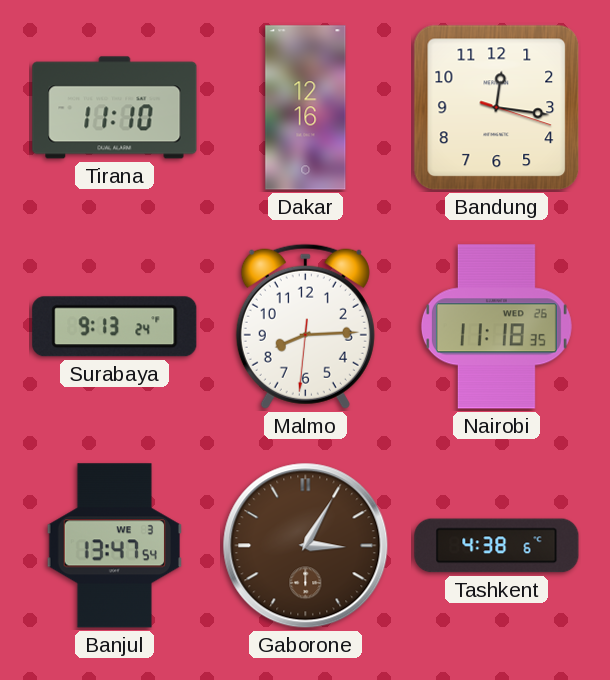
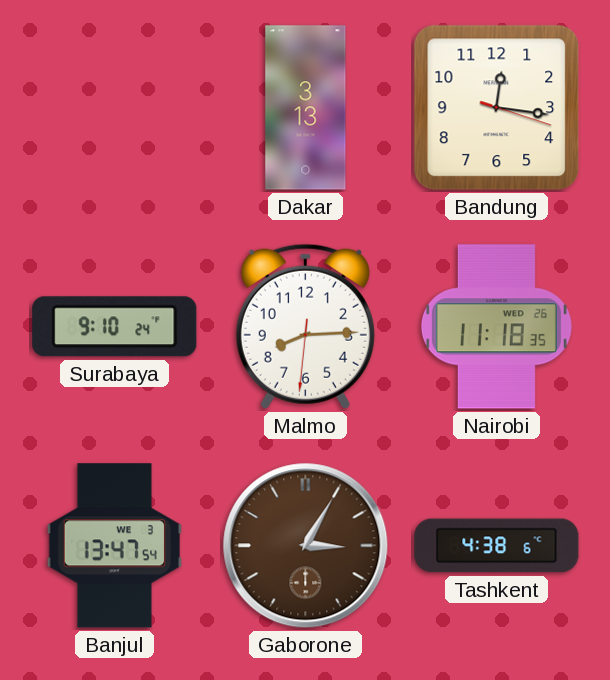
Tirana: 11:10 -> none (115, 108)
Dakar: 12:16 -> 3:13 (306, 108)
Surabaya: 9:13 -> 9:10 (115, 327)
